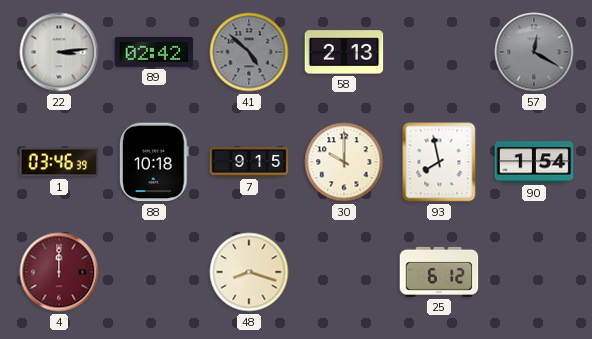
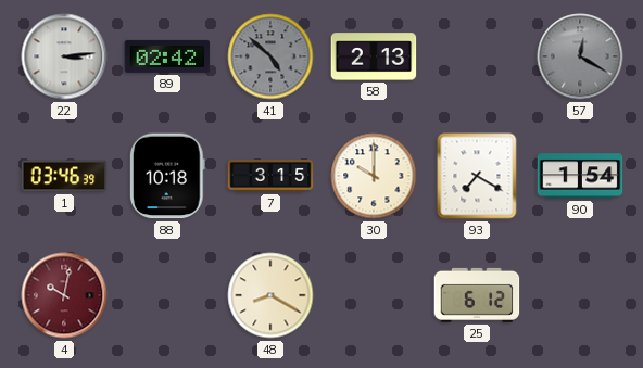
7: 9:15 -> 3:15 (270, 177)
93: 7:58 -> 7:20 (477, 176)
4: 12:00 -> 10:02 (64, 295)
48: 8:18 -> 8:20 (270, 295)
